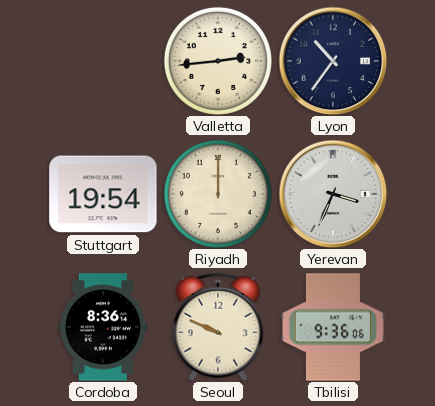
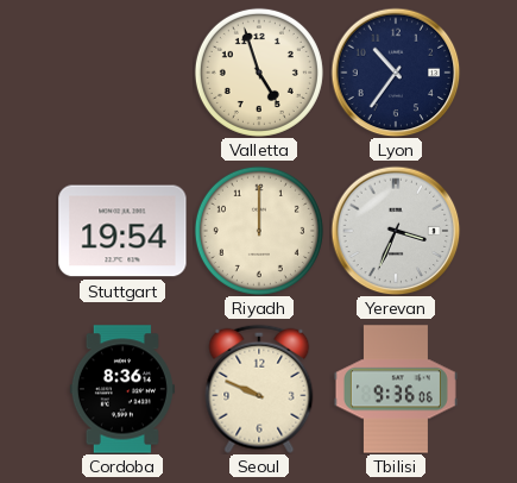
Valletta: 2:44 -> 4:57 (259, 73)
